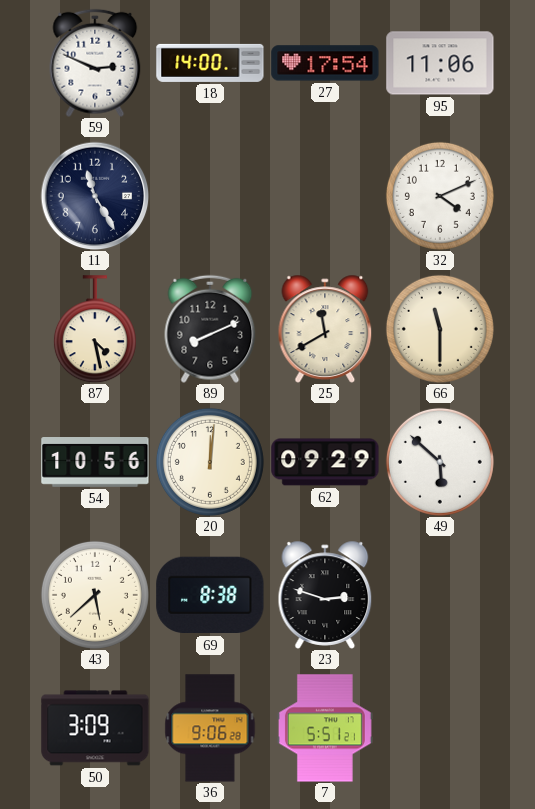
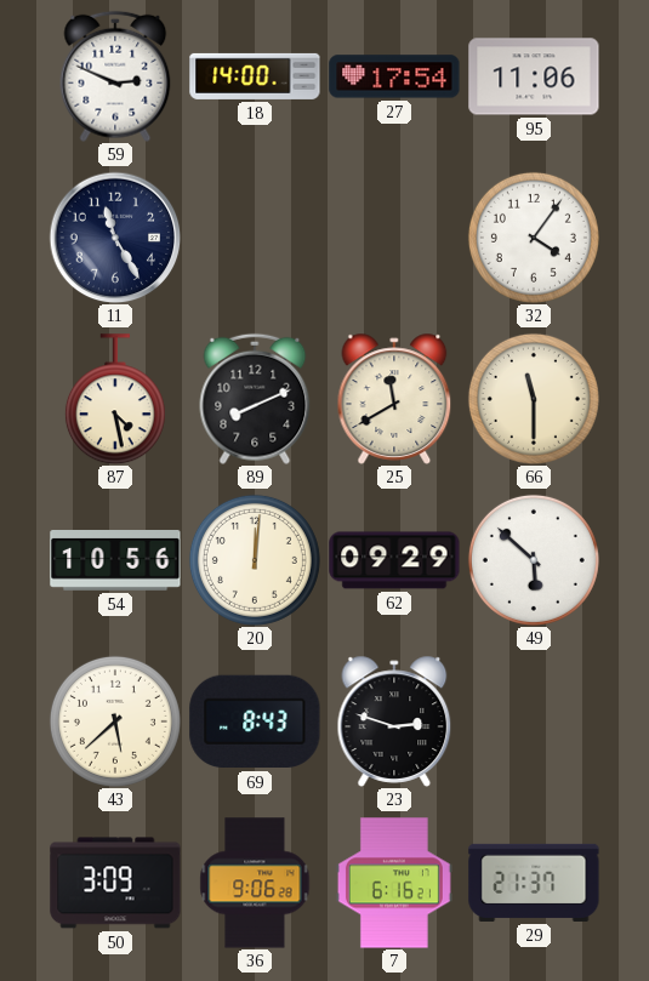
32: 4:11 -> 4:06 (534, 238)
69: 8:38 -> 8:43 (255, 722)
7: 5:51 -> 6:16 (394, 883)
29: none -> 21:37 (534, 883)
